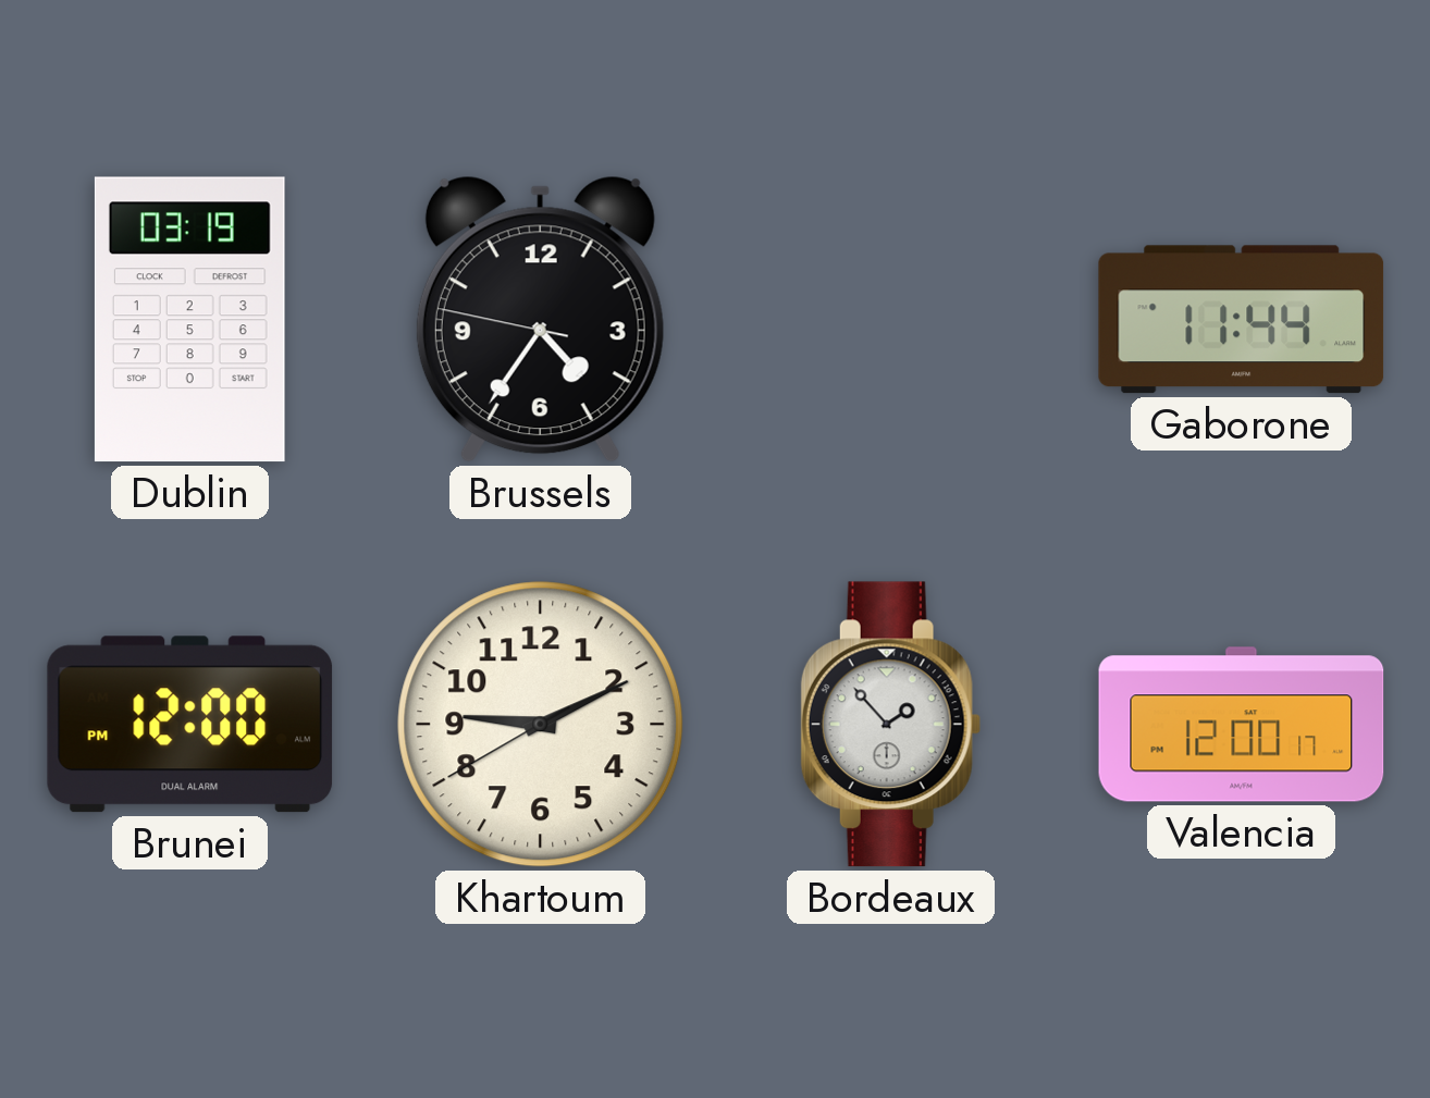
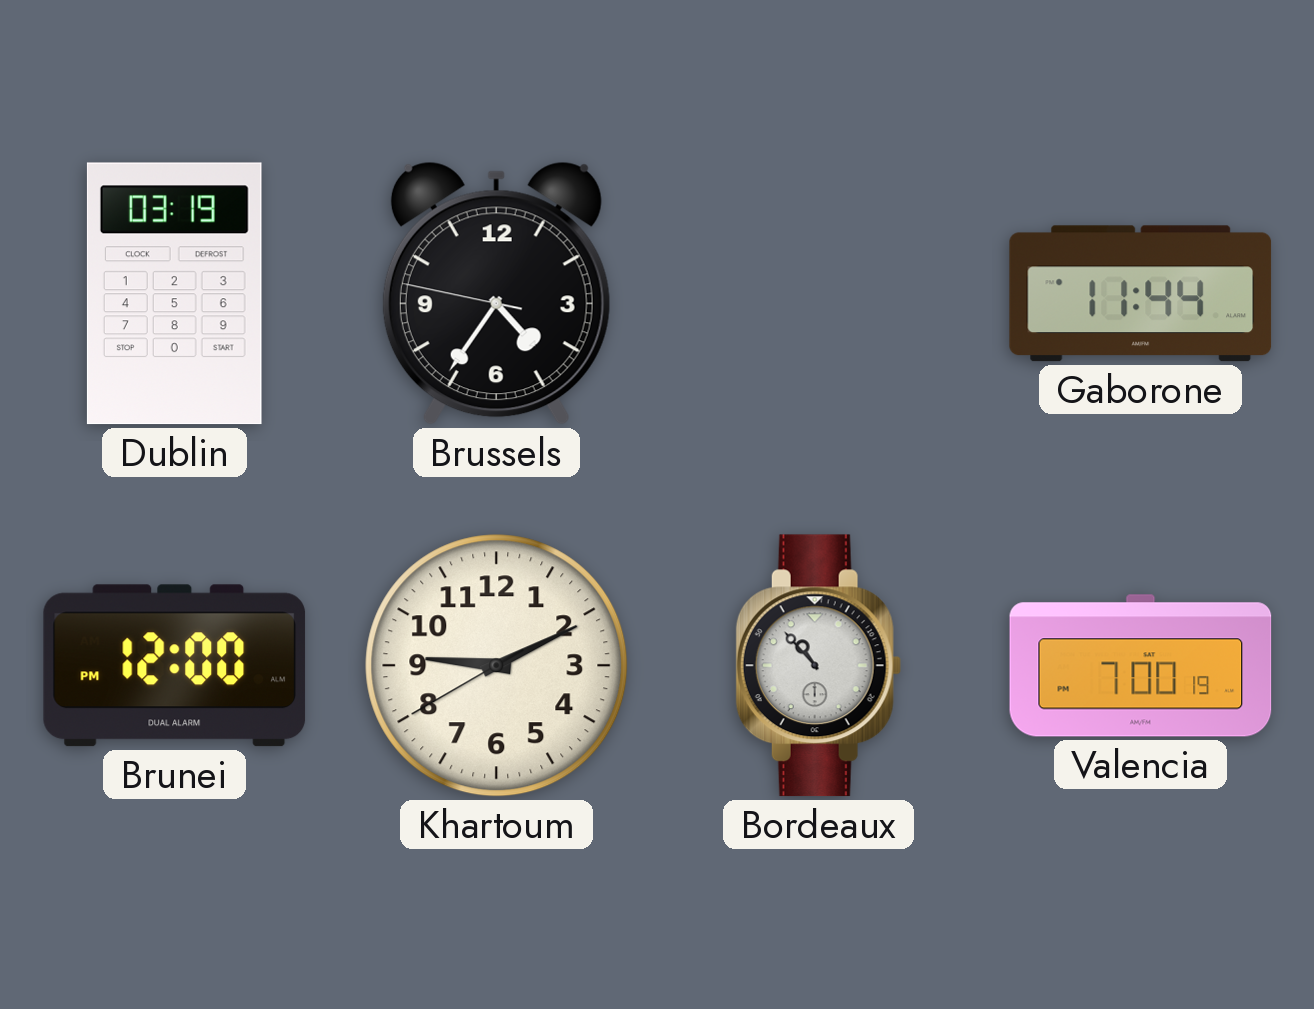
Bordeaux: 1:53 -> 10:53 (818, 666)
Valencia: 12:00 -> 7:00 (1141, 666)
